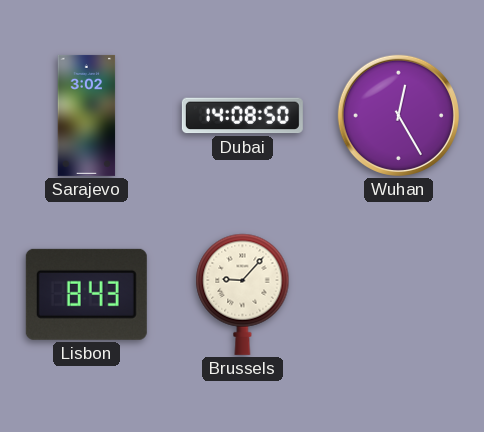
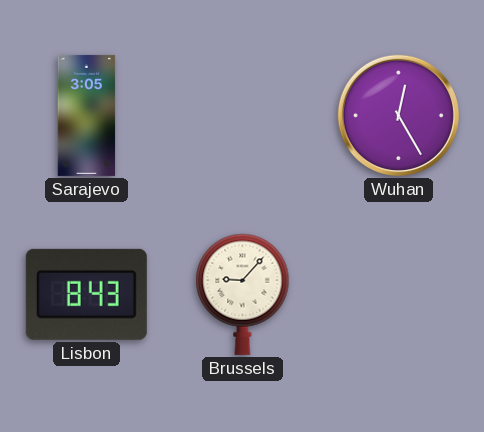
Sarajevo: 3:02 -> 3:05 (87, 115)
Dubai: 14:08 -> none (242, 116)
